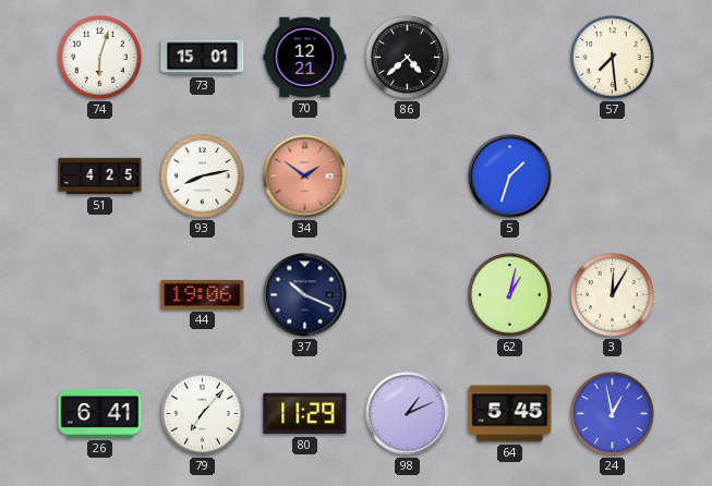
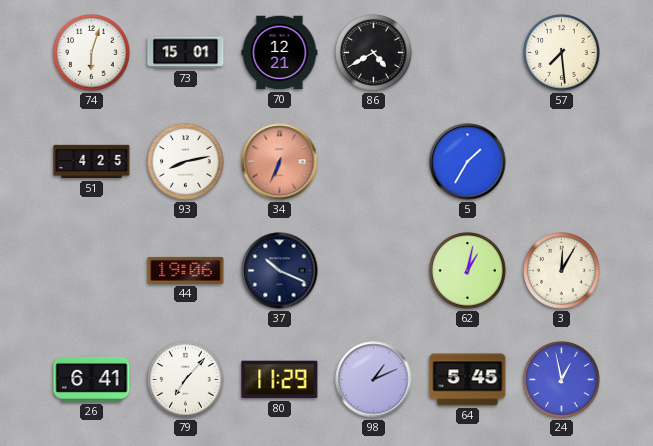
86: 4:38 -> 4:40 (374, 53)
34: 1:51 -> 6:34 (280, 162)
5: 1:33 -> 1:35 (468, 162)
